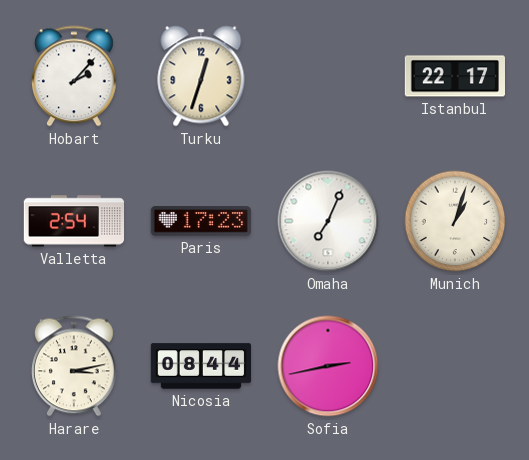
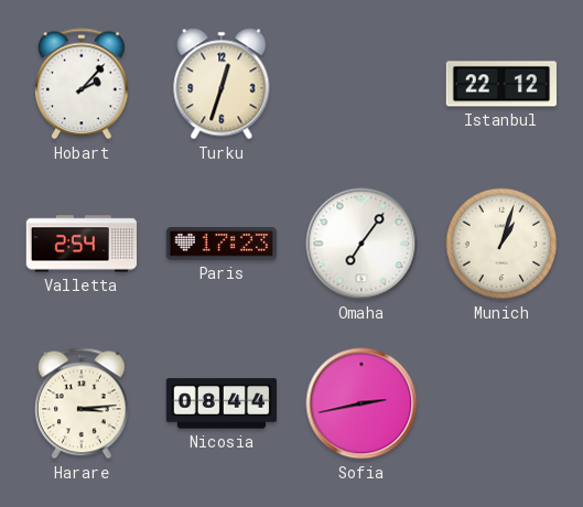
Istanbul: 22:17 -> 22:12 (500, 84)
Omaha: 7:04 -> 7:06 (361, 244)
Harare: 3:13 -> 3:14 (83, 403)
